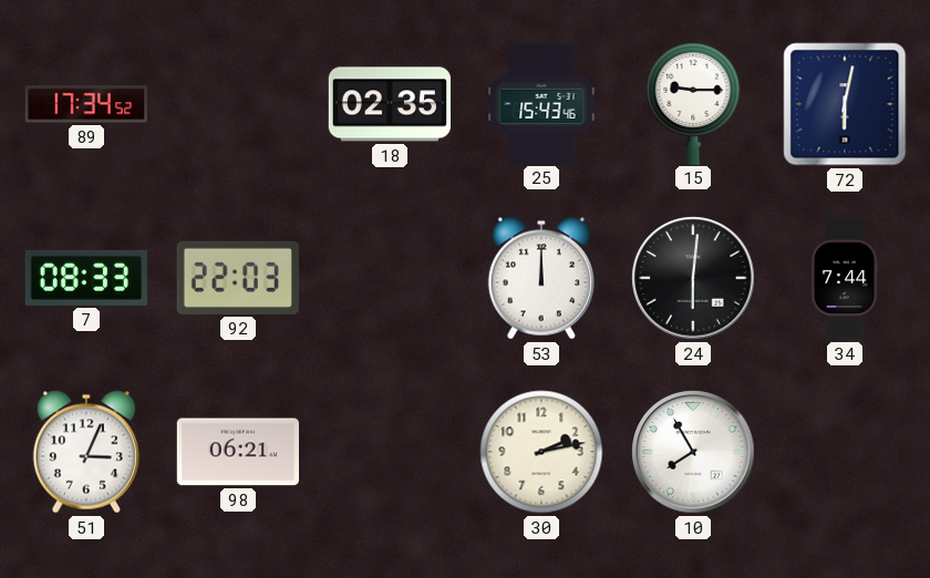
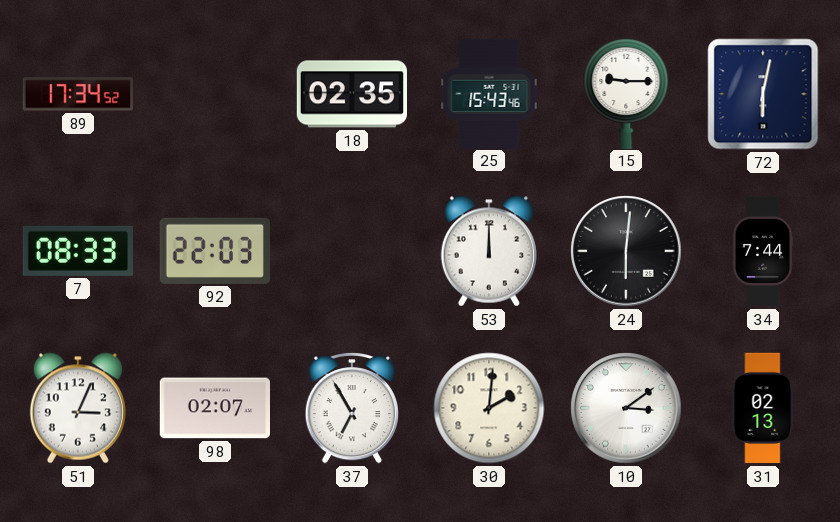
98: 06:21 -> 02:07 (214, 408)
37: none -> 6:55 (351, 408)
30: 2:13 -> 2:01 (489, 408)
10: 7:55 -> 3:09 (626, 408)
31: none -> 02:13 (763, 408)
